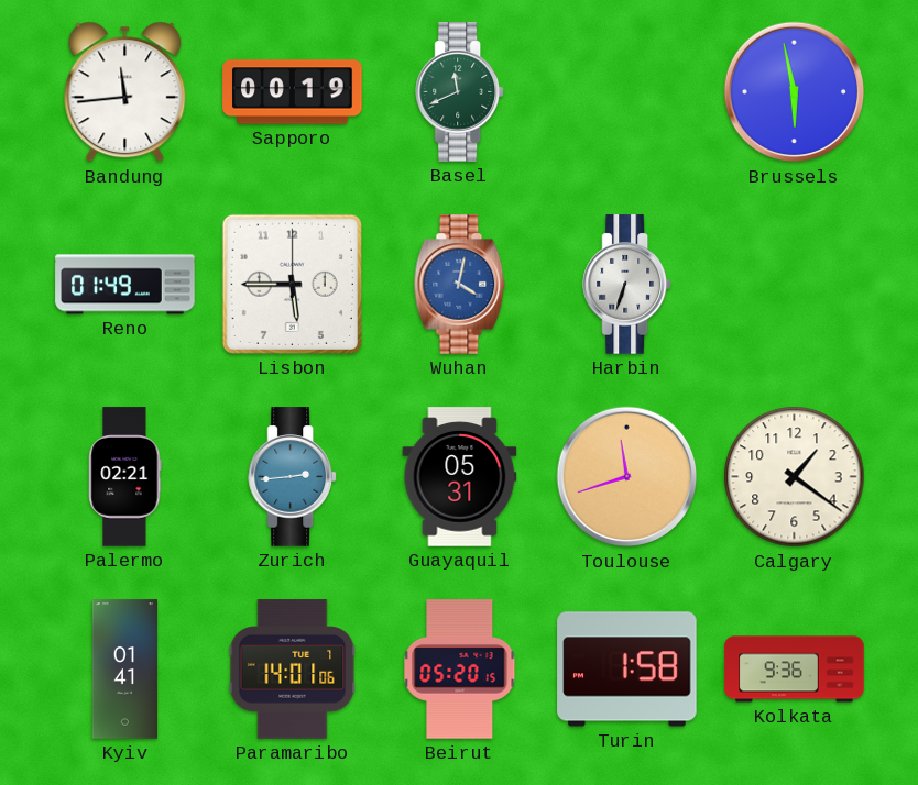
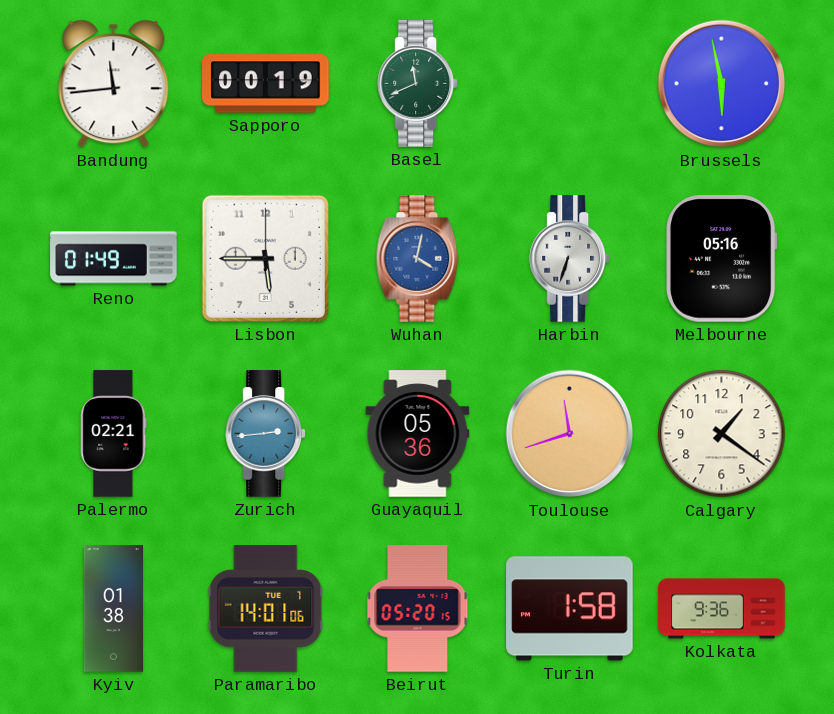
Melbourne: none -> 05:16 (722, 259)
Guayaquil: 05:31 -> 05:36 (418, 434)
Kyiv: 01:41 -> 01:38 (114, 609)
